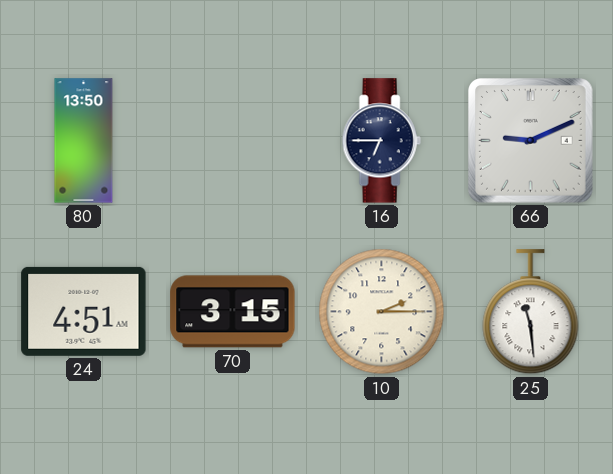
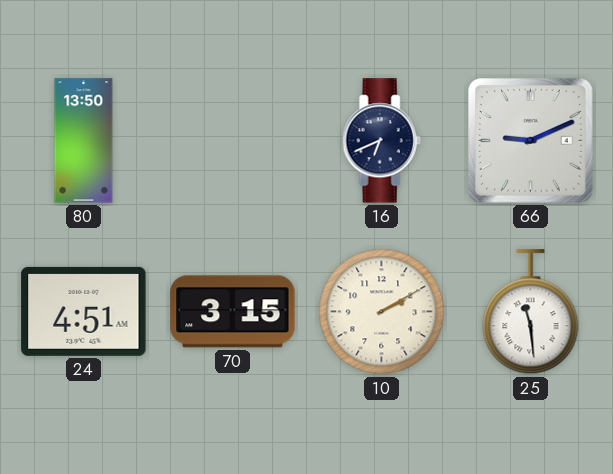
16: 6:45 -> 6:41 (381, 141)
10: 2:15 -> 2:10 (382, 312)
